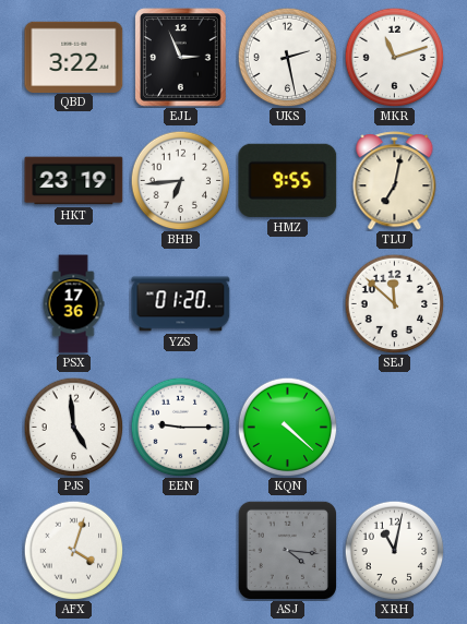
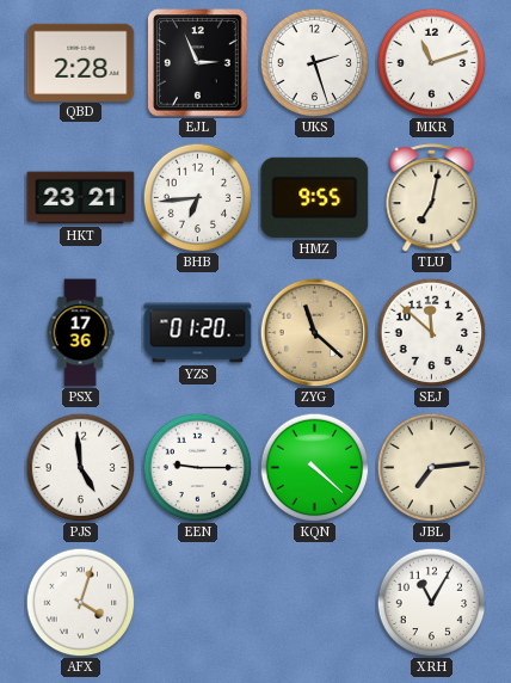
QBD: 3:22 -> 2:28 (81, 62)
UKS: 2:28 -> 2:27 (314, 62)
HKT: 23:19 -> 23:21 (81, 198)
ZYG: none -> 11:22 (314, 332)
JBL: none -> 7:14 (431, 467)
ASJ: 4:16 -> none (287, 550)
XRH: 11:02 -> 11:05 (431, 602)
